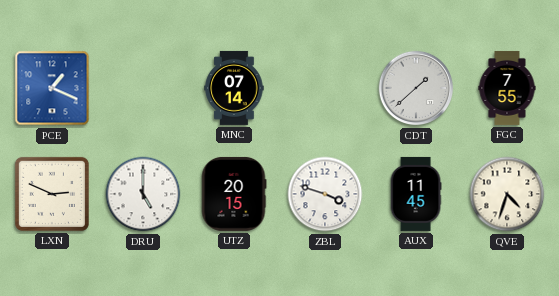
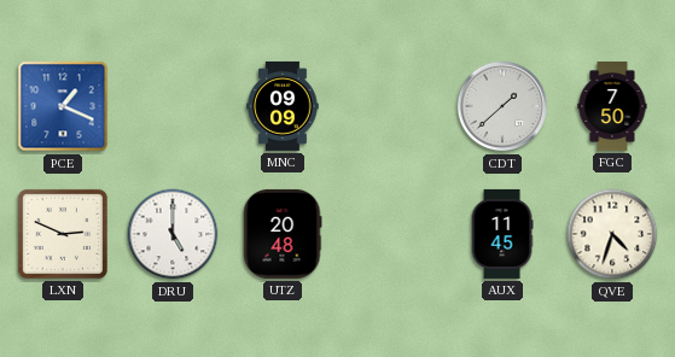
MNC: 07:14 -> 09:09 (283, 106)
FGC: 7:55 -> 7:50 (612, 106)
UTZ: 20:15 -> 20:48 (283, 234)
ZBL: 3:48 -> none (325, 194)
